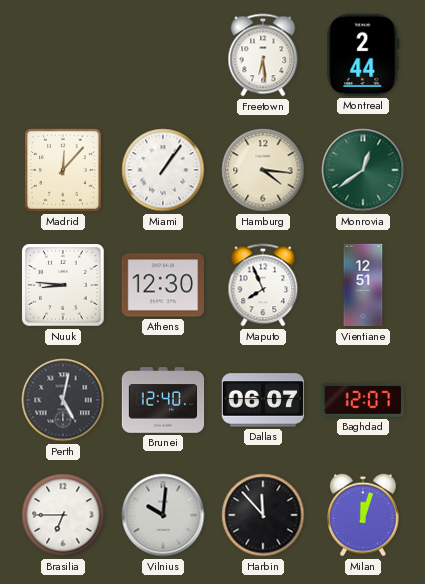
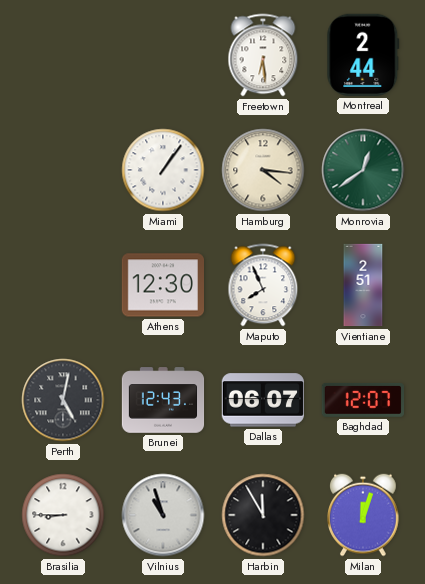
Madrid: 12:07 -> none (63, 170)
Nuuk: 8:46 -> none (63, 285)
Vientiane: 12:51 -> 2:51 (363, 285)
Brunei: 12:40 -> 12:43 (163, 400)
Brasilia: 6:45 -> 8:45 (63, 515)
Vilnius: 10:01 -> 10:57 (163, 515)
Harbin: 11:53 -> 11:55 (263, 515)
